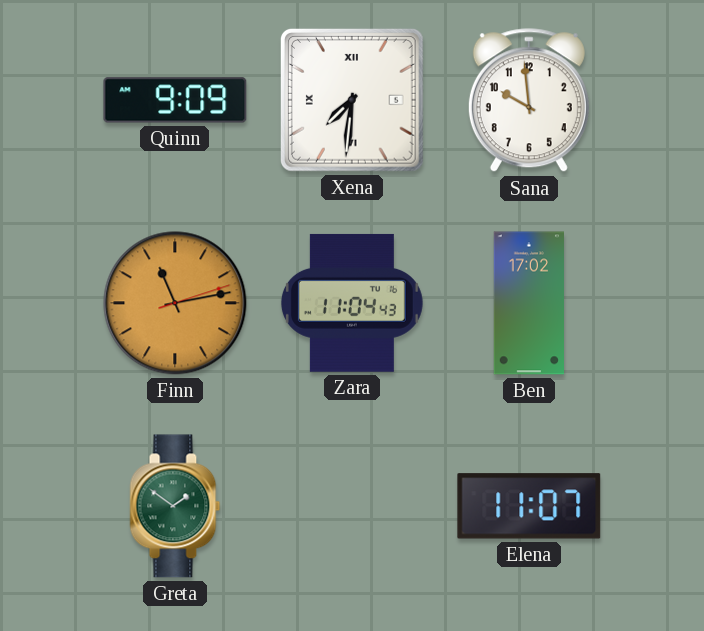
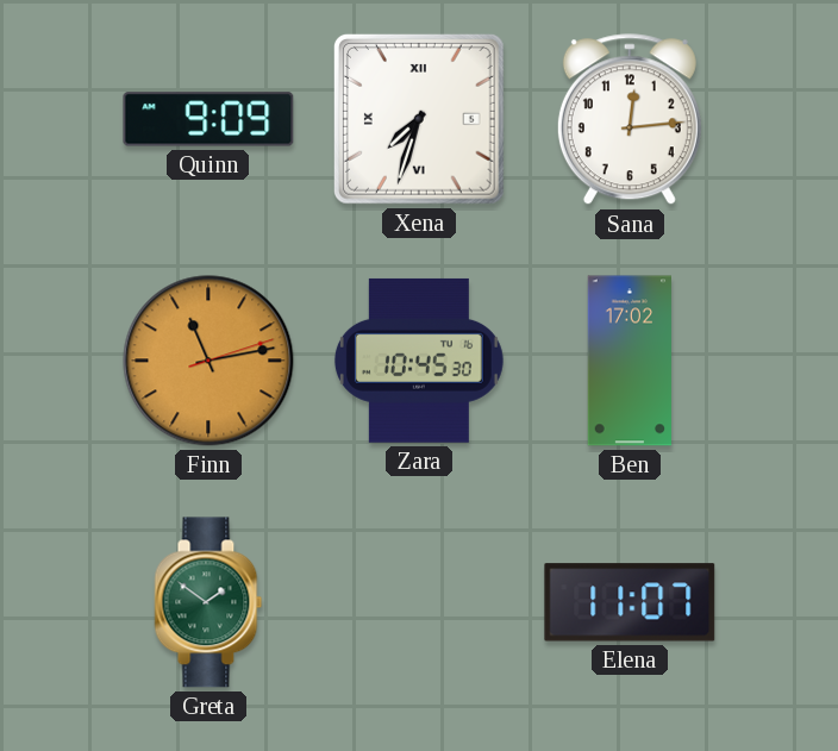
Xena: 7:31 -> 7:33 (419, 119)
Sana: 9:59 -> 12:14 (630, 120)
Zara: 11:04 -> 10:45 (419, 361)
